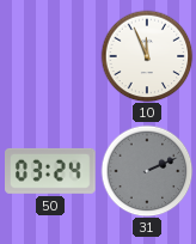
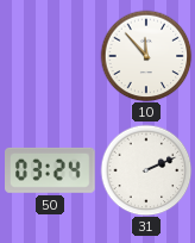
10: 11:56 -> 11:53 (146, 56)
31 dial: grey -> white (146, 170)
